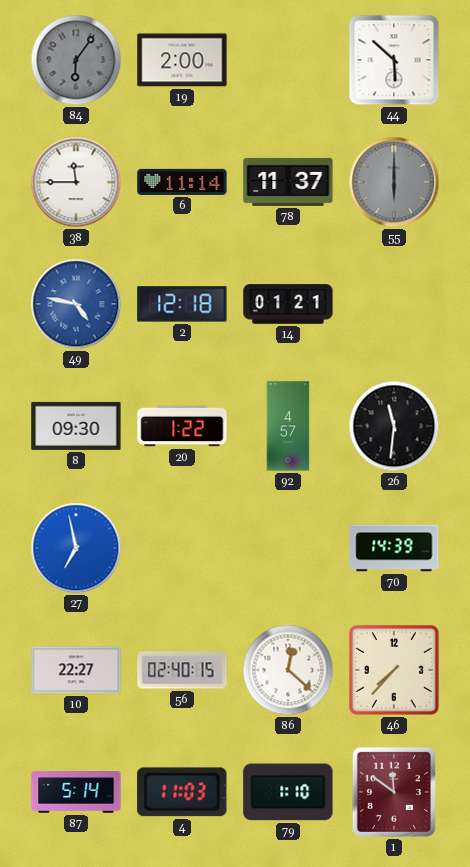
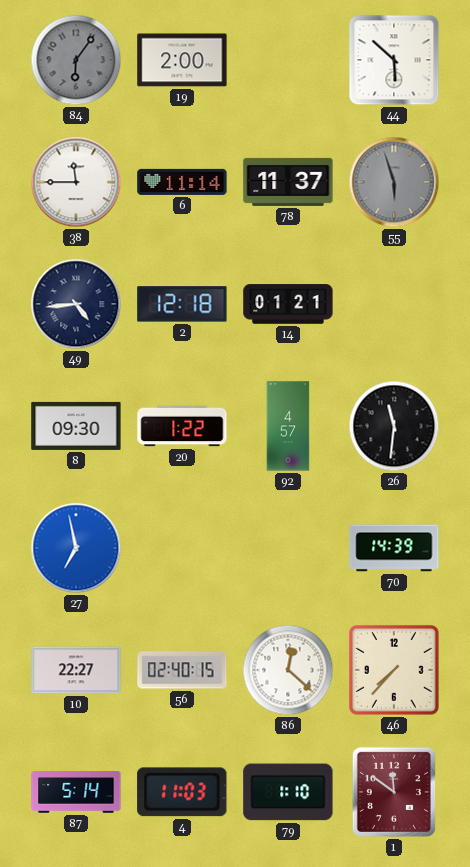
55: 6:00 -> 5:57 (394, 182)
49: 4:47 -> 4:44 (76, 304)
49 dial: blue -> navy (76, 304)
